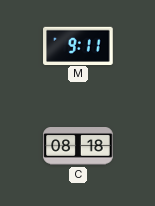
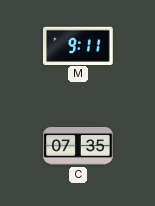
C: 08:18 -> 07:35 (78, 147)
